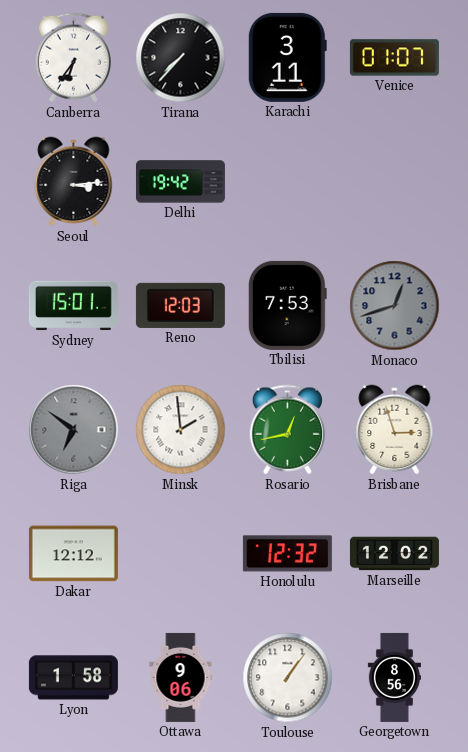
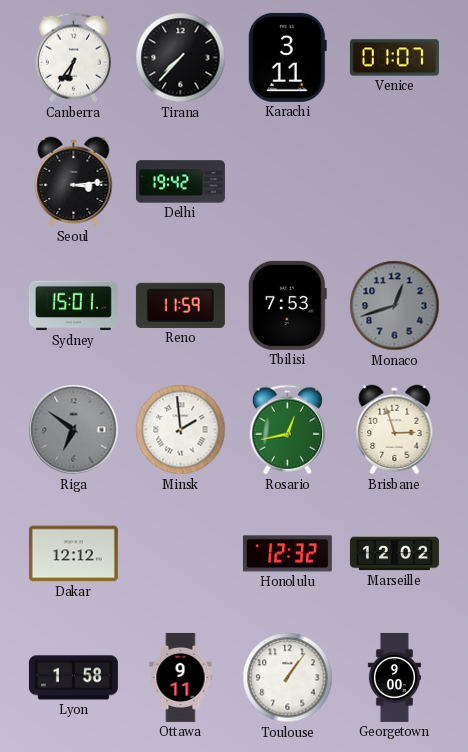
Reno: 12:03 -> 11:59 (180, 305)
Ottawa: 9:06 -> 9:11 (181, 677)
Georgetown: 8:56 -> 9:00 (394, 677)
